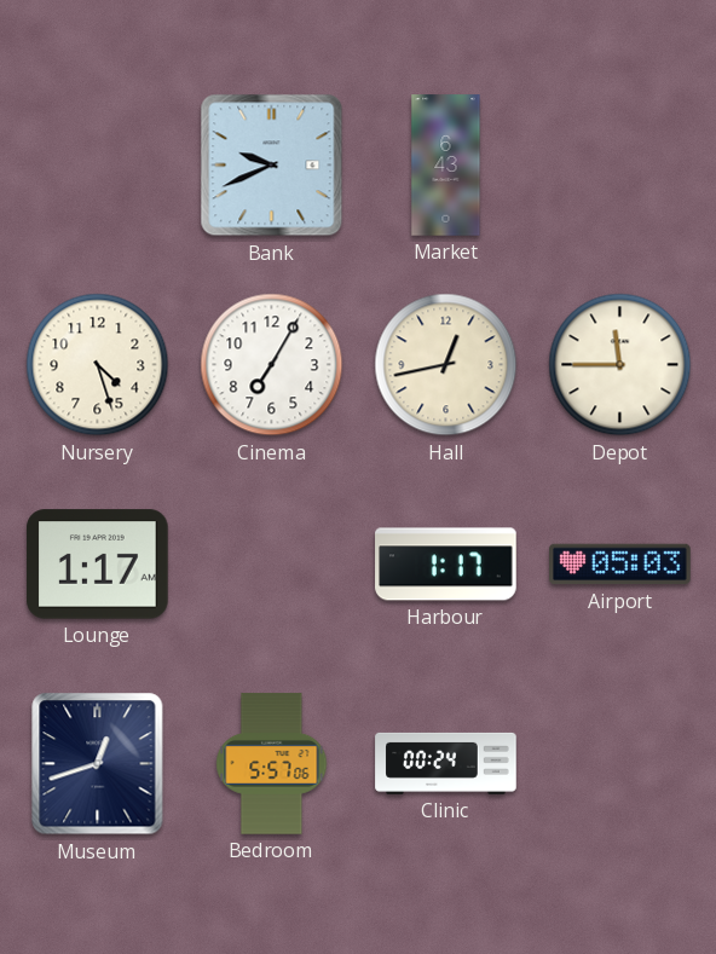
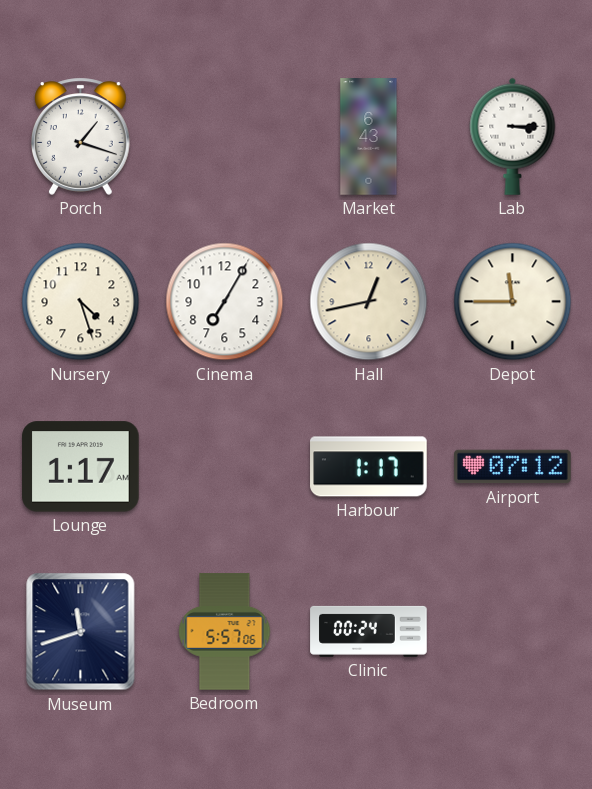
Porch: none -> 1:18 (81, 136)
Bank: 9:41 -> none (272, 166)
Lab: none -> 3:15 (513, 136)
Airport: 05:03 -> 07:12 (513, 467)
Museum: 12:42 -> 11:42 (81, 632)
